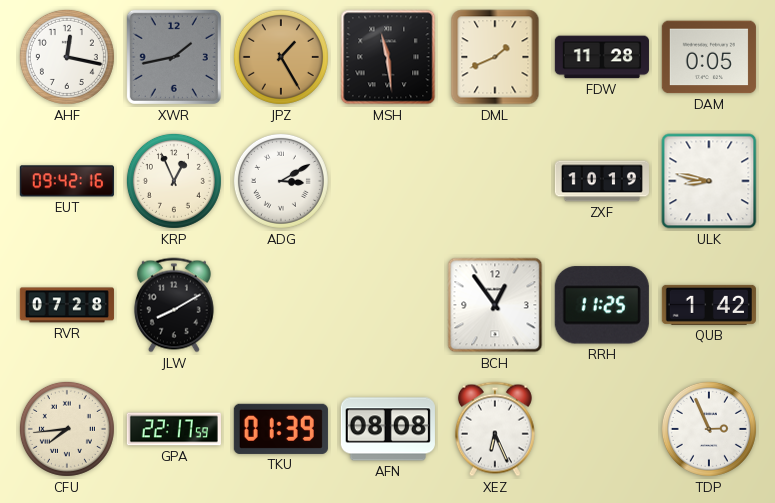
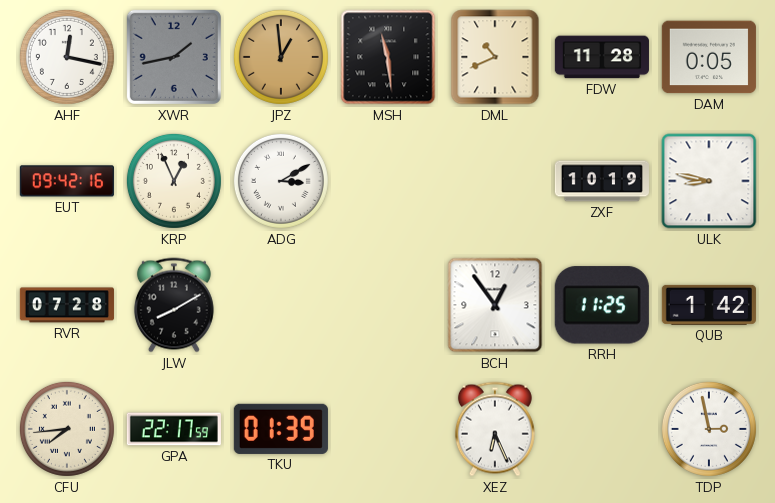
JPZ: 1:25 -> 12:59 (281, 57)
DML: 1:41 -> 10:41 (495, 57)
AFN: 08:08 -> none (388, 429)
TDP: 2:56 -> 2:58 (709, 429)
